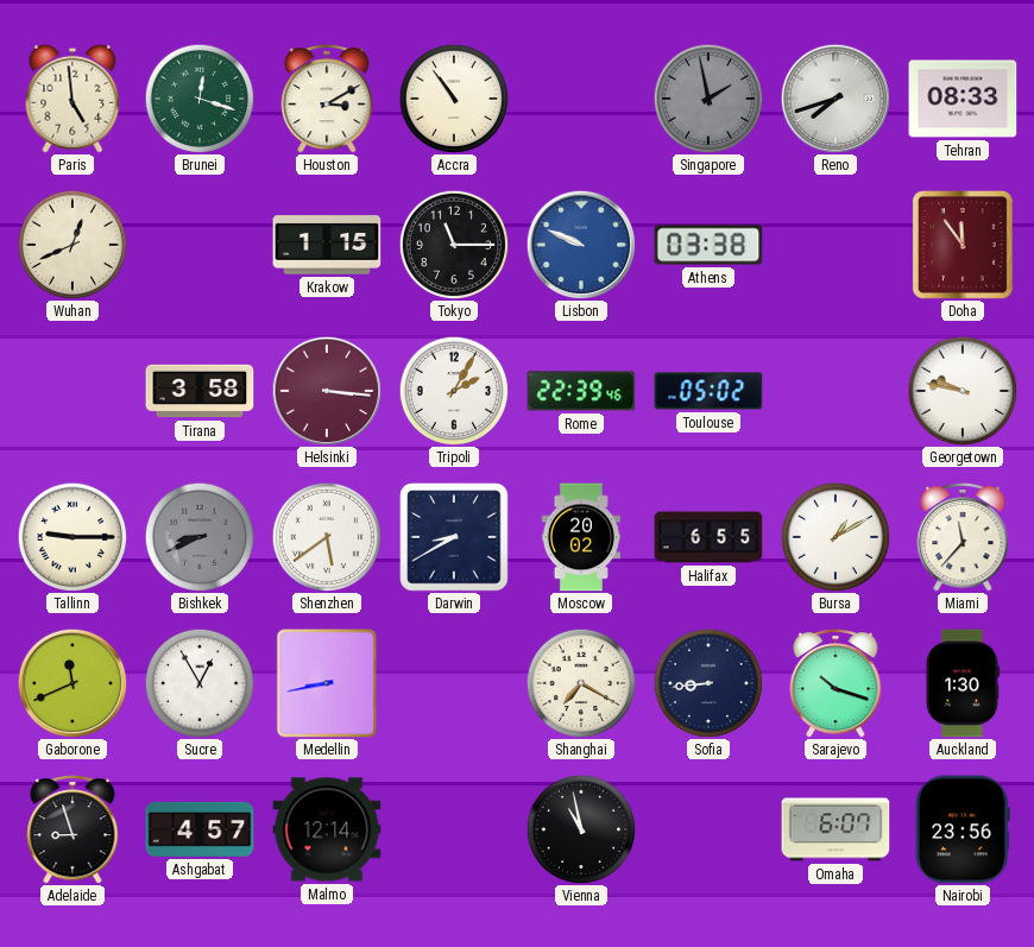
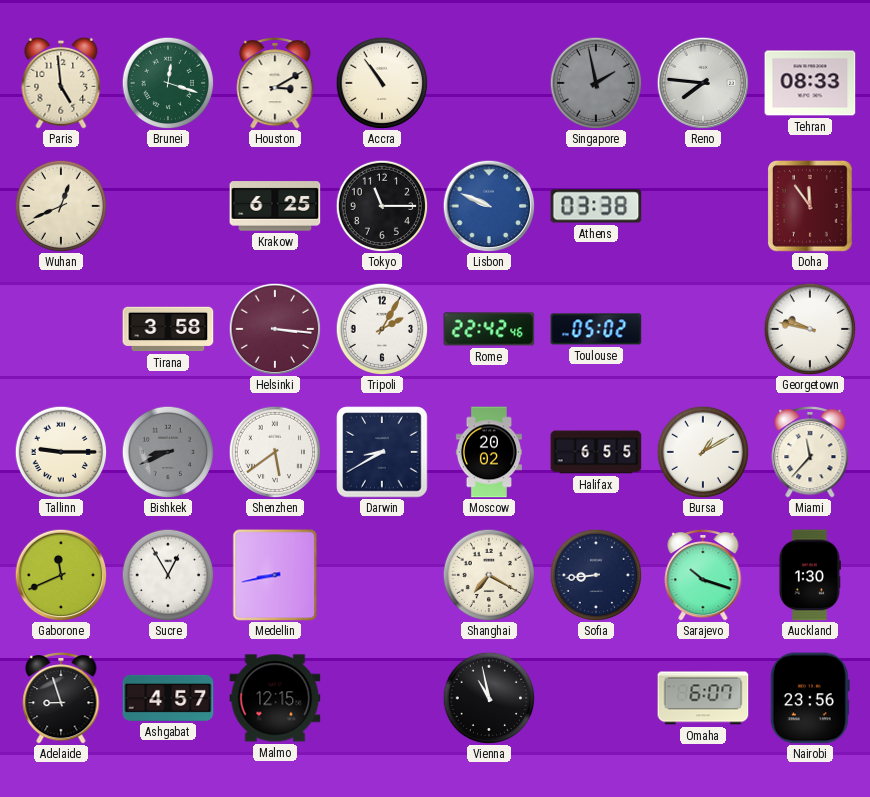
Reno: 7:42 -> 7:46 (703, 83)
Krakow: 1:15 -> 6:25 (275, 206)
Rome: 22:39 -> 22:42 (489, 329)
Malmo: 12:14 -> 12:15 (275, 698)
